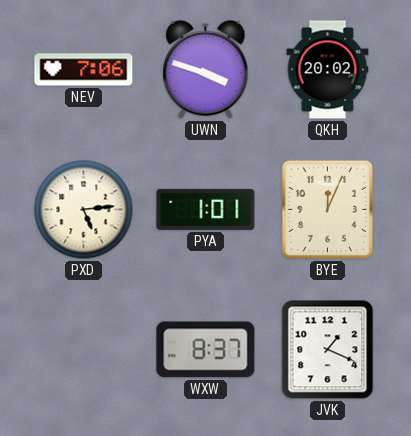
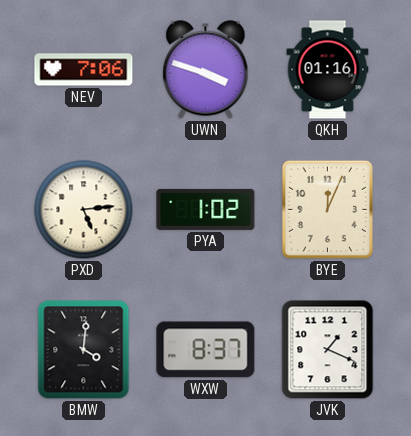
QKH: 20:02 -> 01:16 (328, 70)
PYA: 1:01 -> 1:02 (206, 209)
BMW: none -> 4:01 (84, 350)
